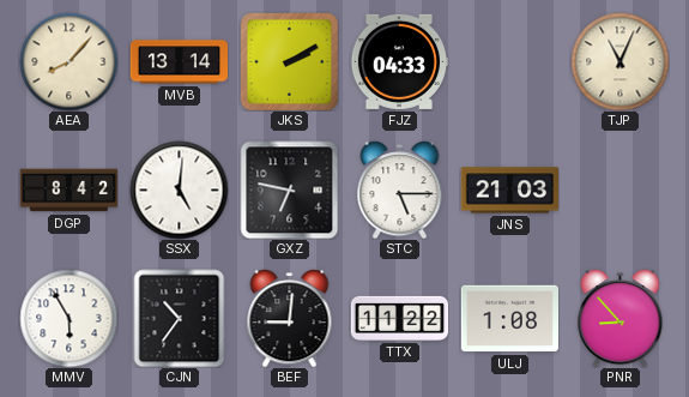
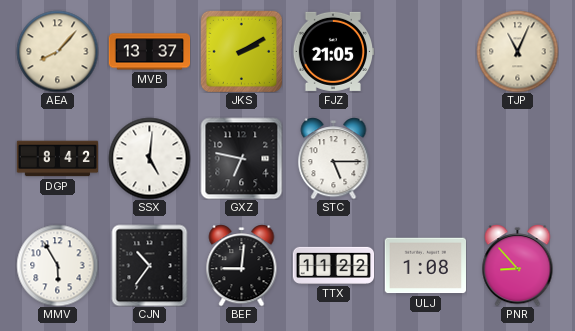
MVB: 13:14 -> 13:37 (149, 52)
FJZ: 04:33 -> 21:05 (333, 51)
JNS: 21:03 -> none (509, 191)
